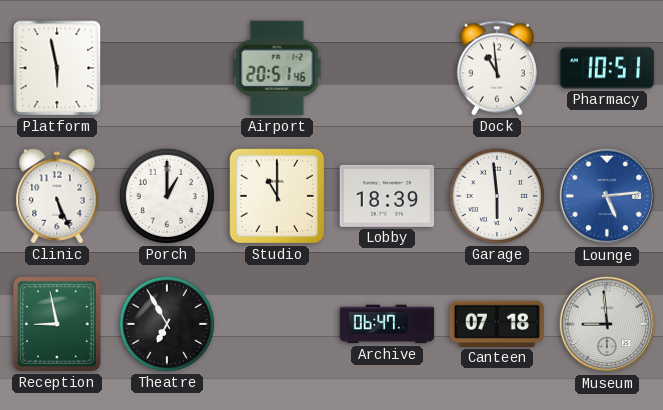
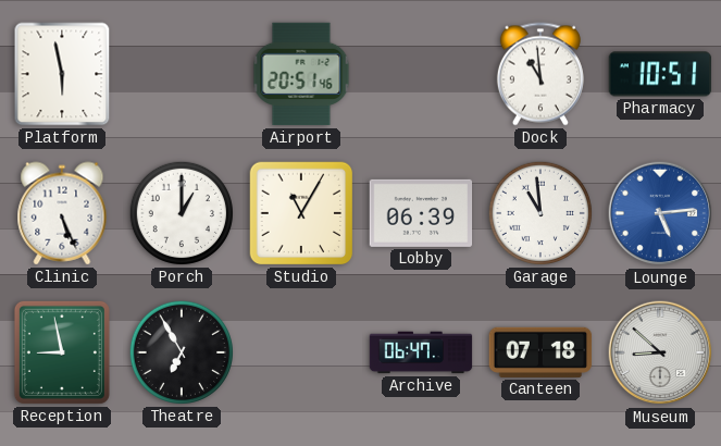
Studio: 11:00 -> 11:05 (301, 213)
Lobby: 18:39 -> 06:39 (421, 213)
Garage: 5:59 -> 10:59 (539, 213)
Museum: 8:59 -> 8:52 (660, 352)
